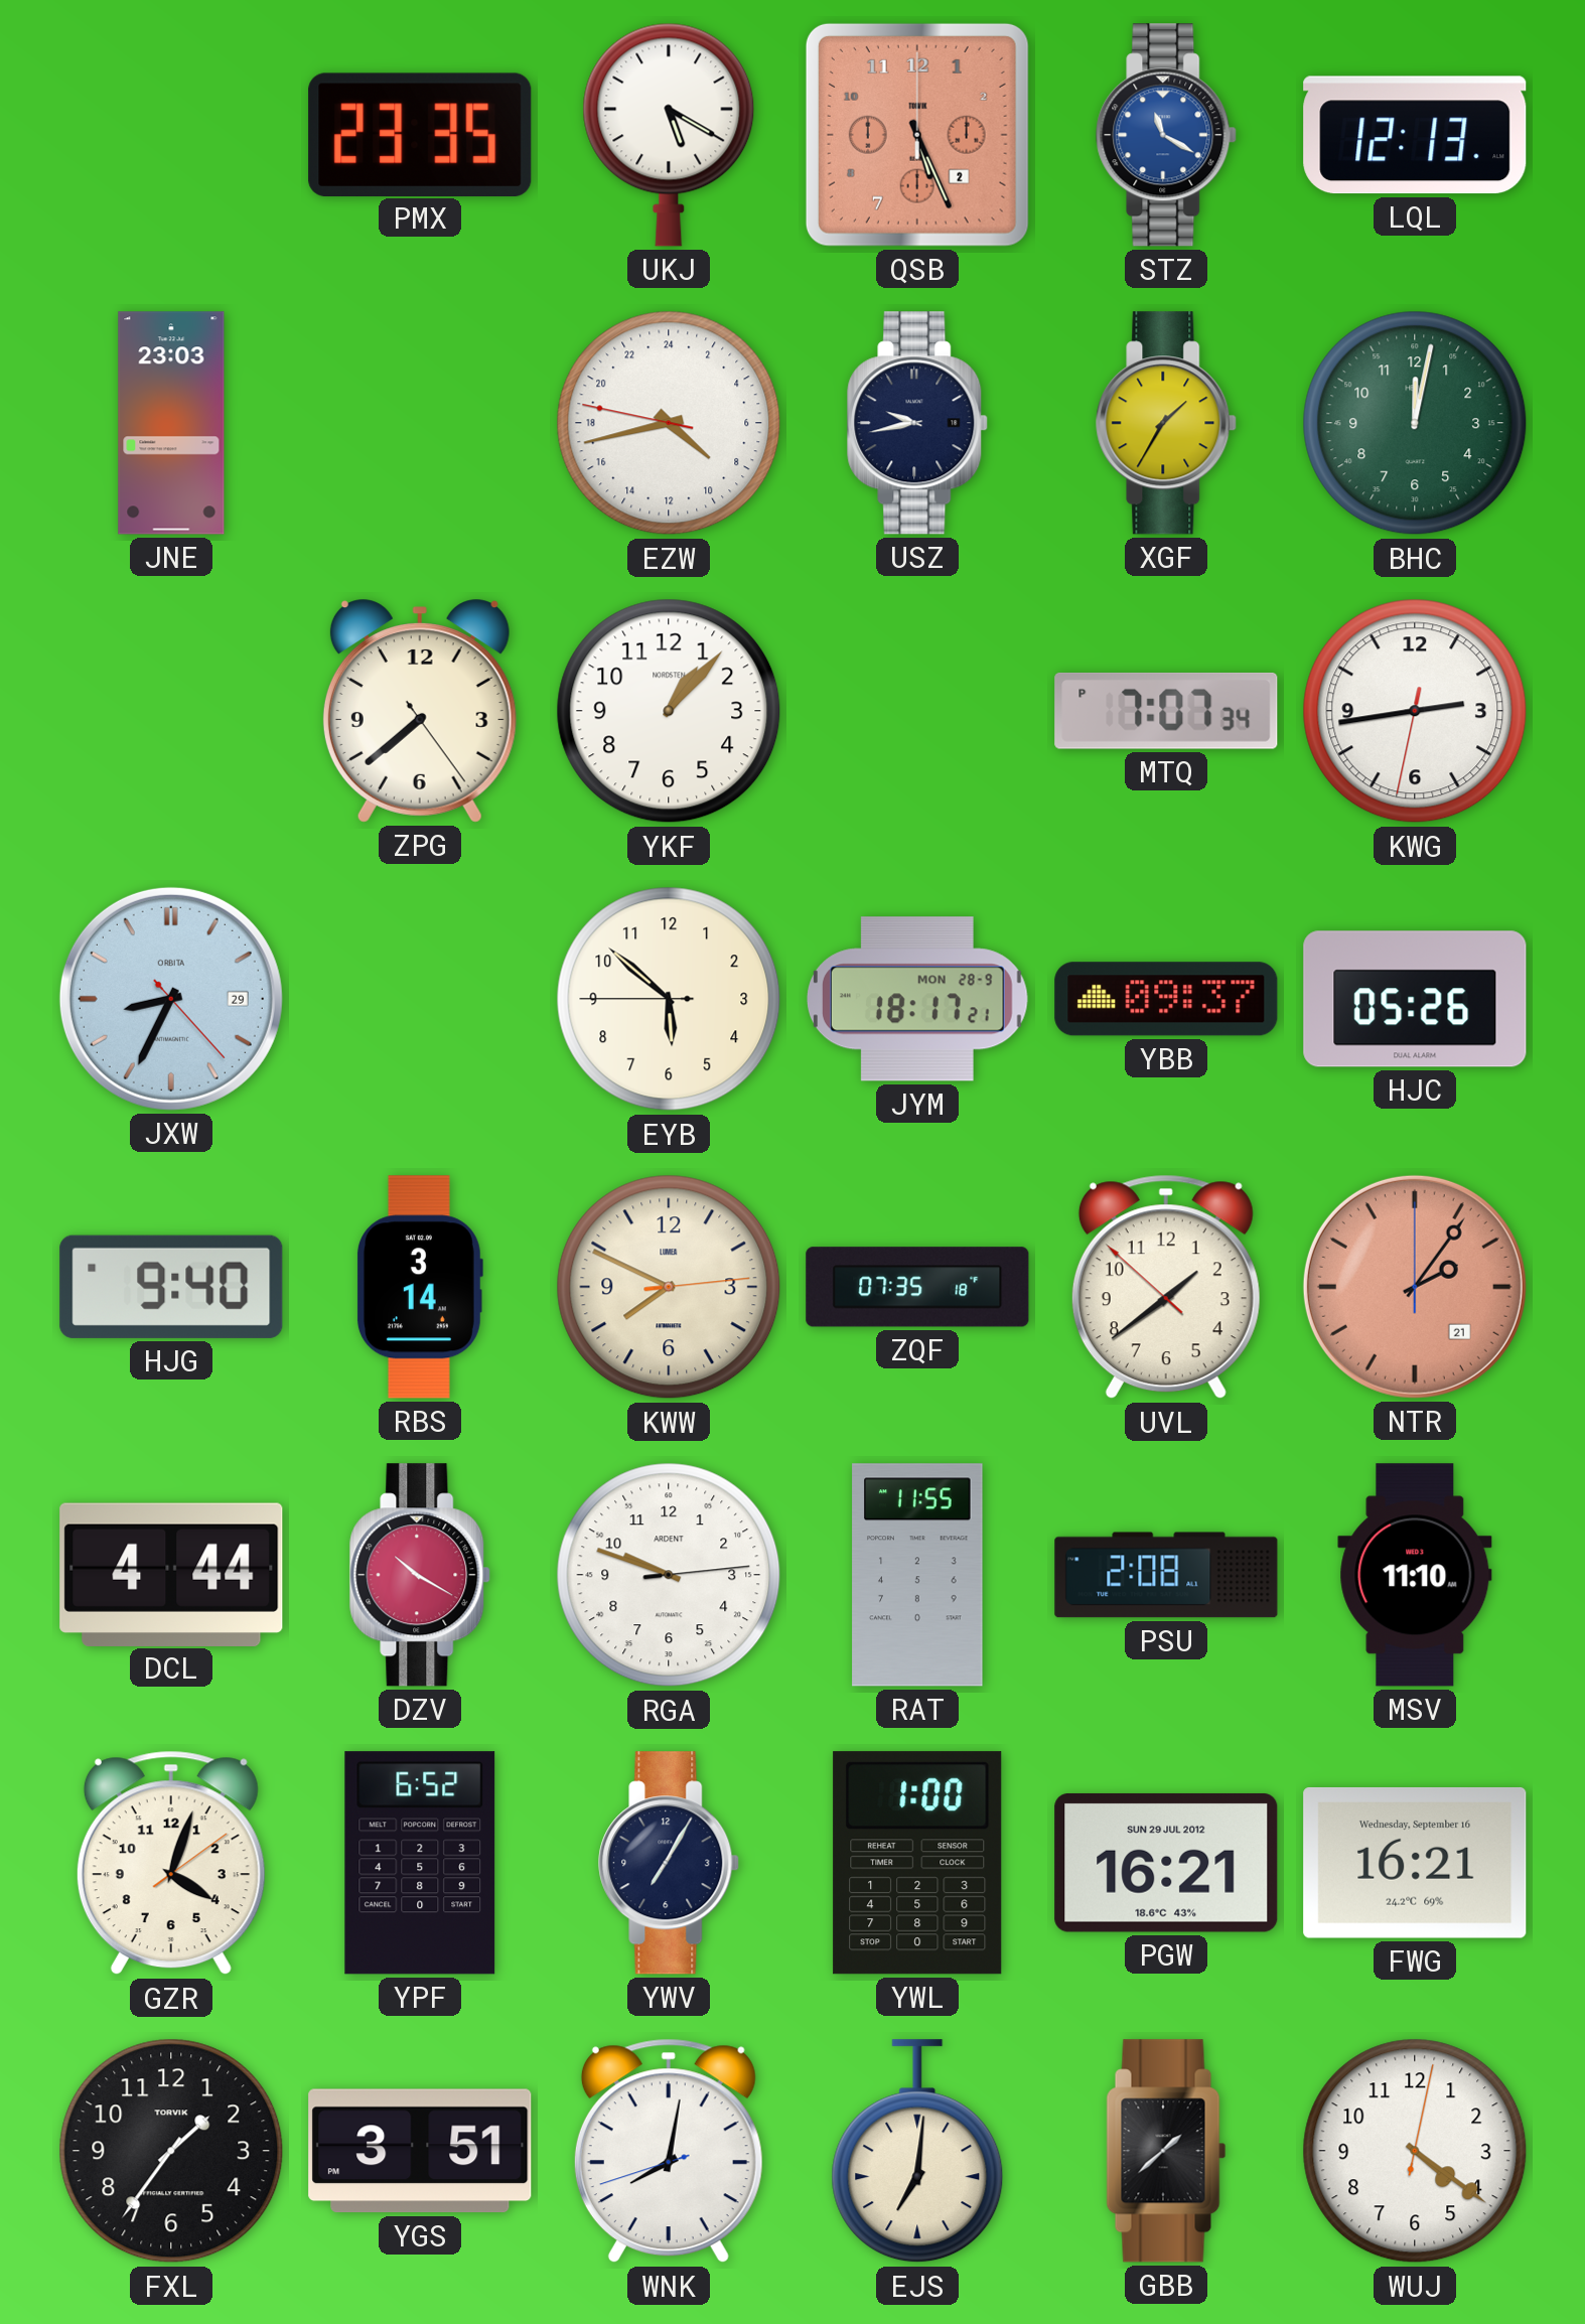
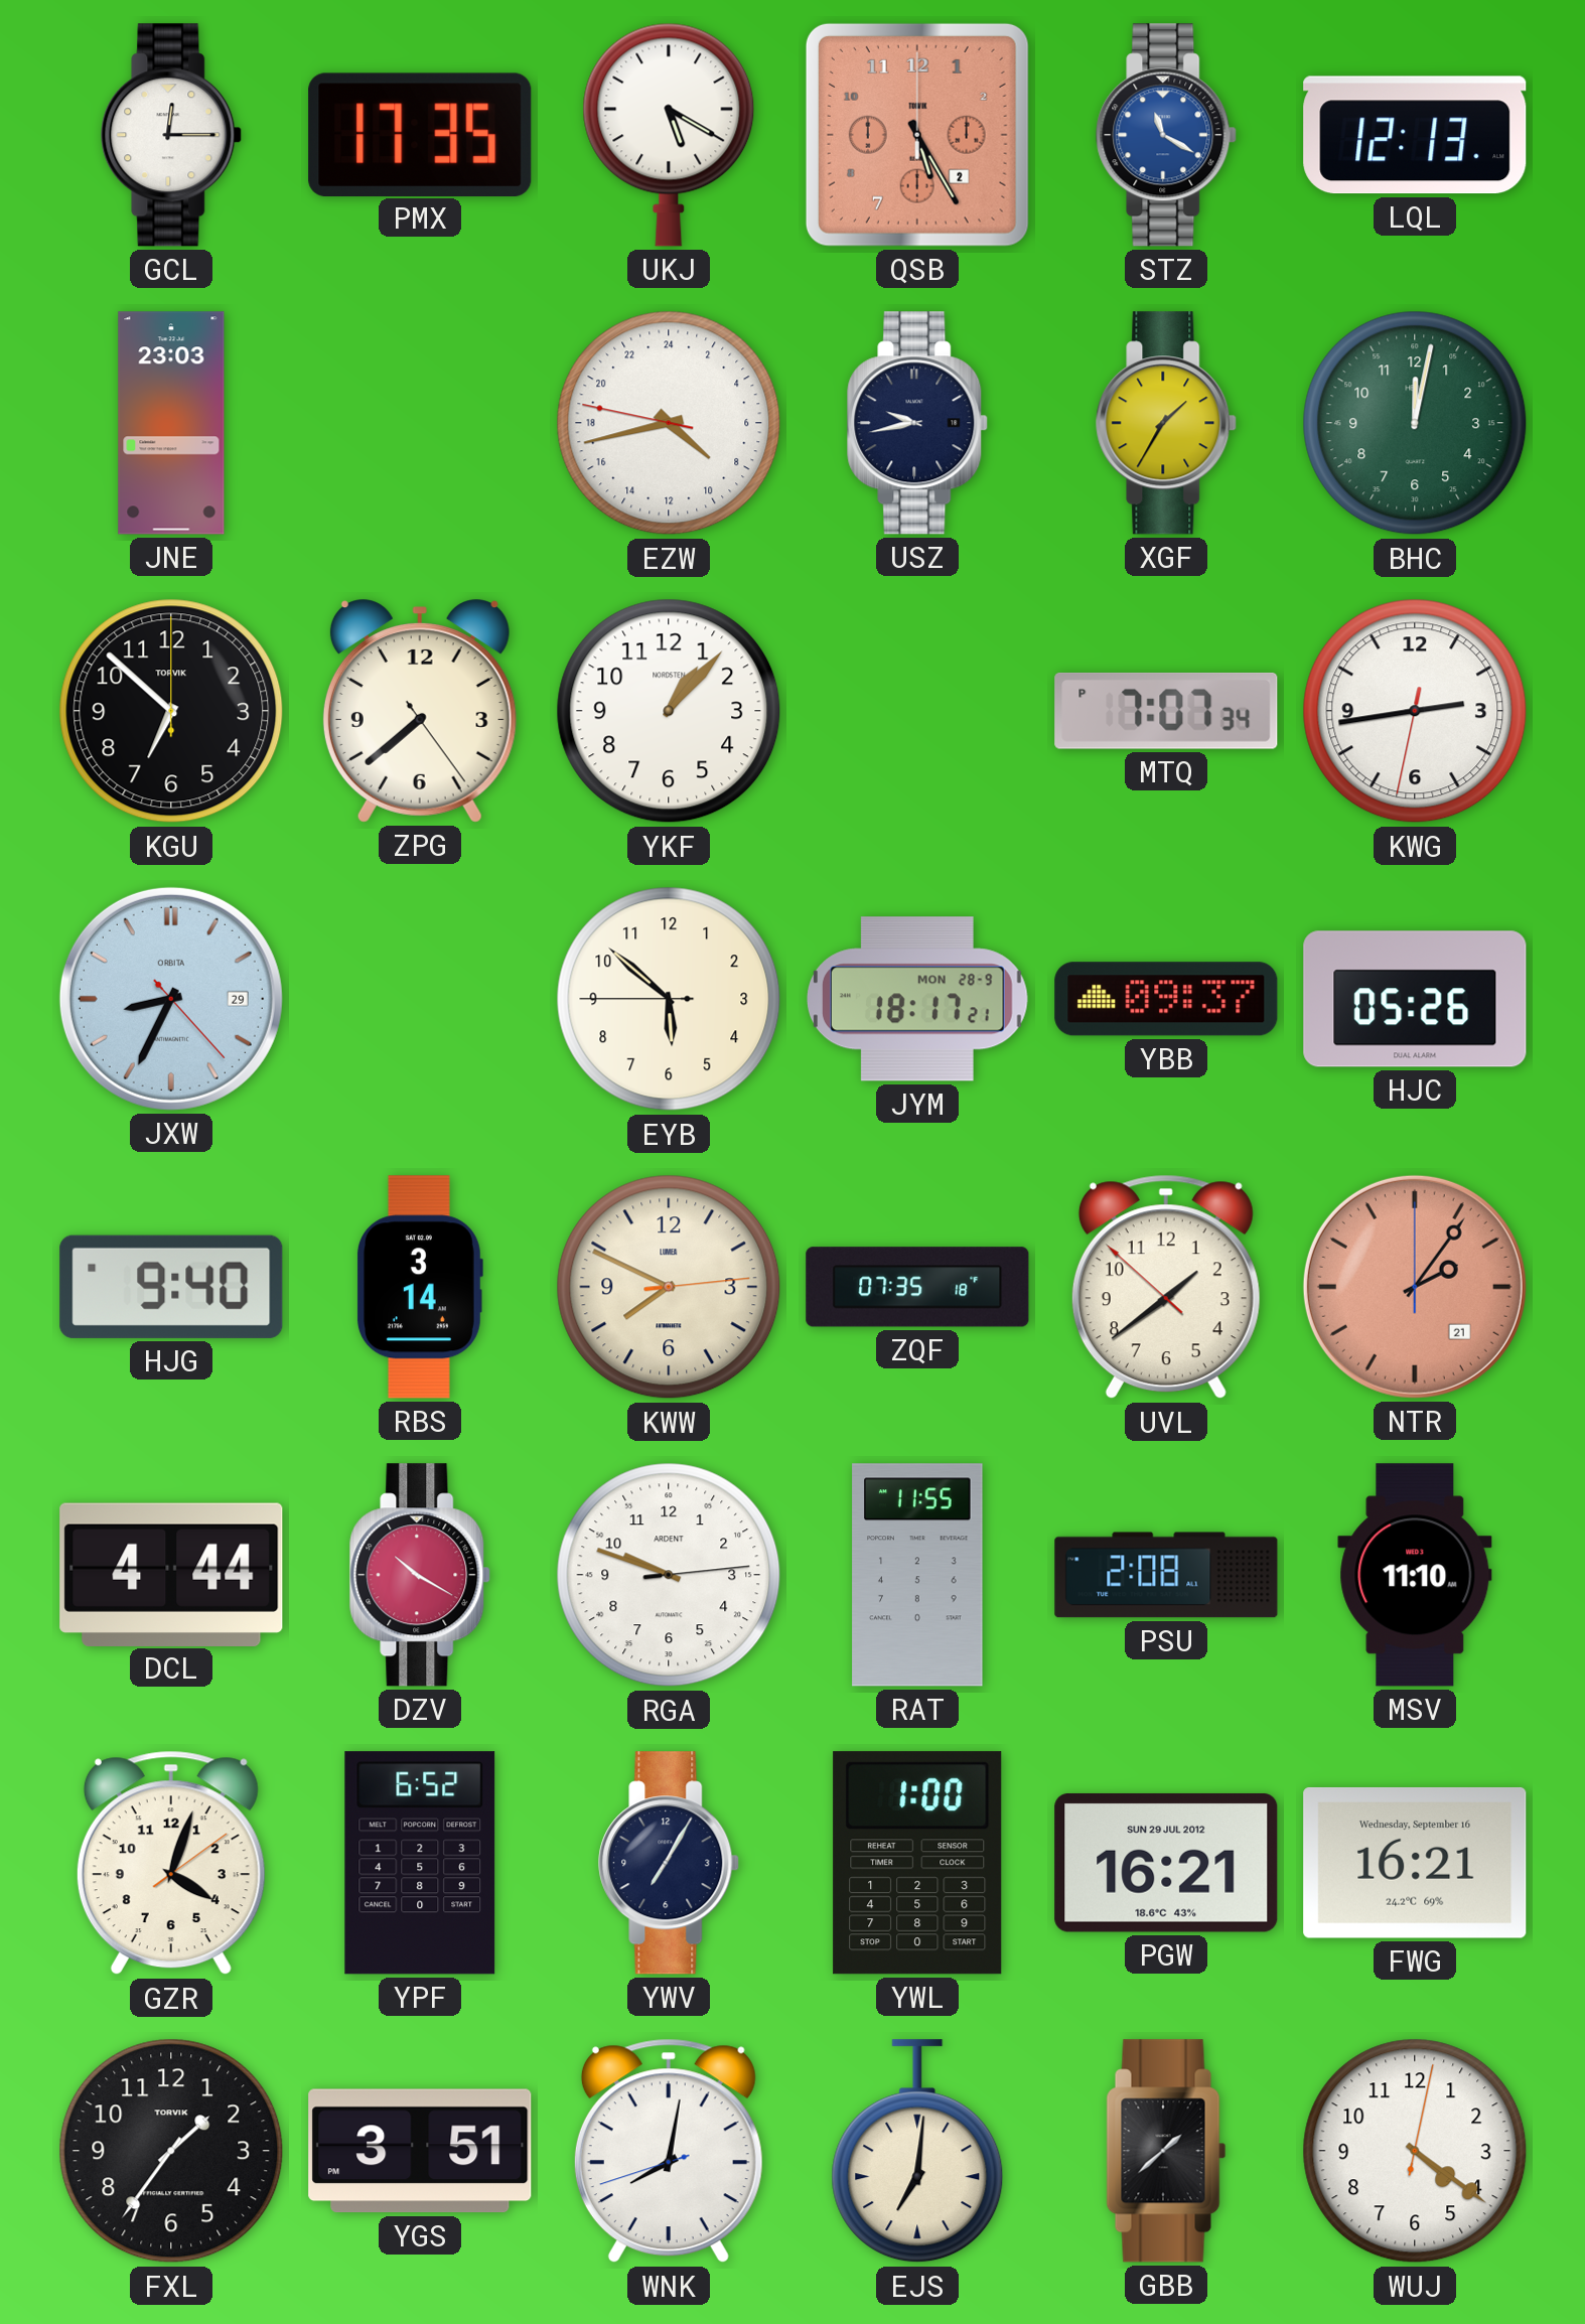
GCL: none -> 12:15 (172, 135)
PMX: 23:35 -> 17:35 (420, 134)
QSB: 5:26 -> 5:25 (917, 135)
KGU: none -> 6:52 (171, 711)
